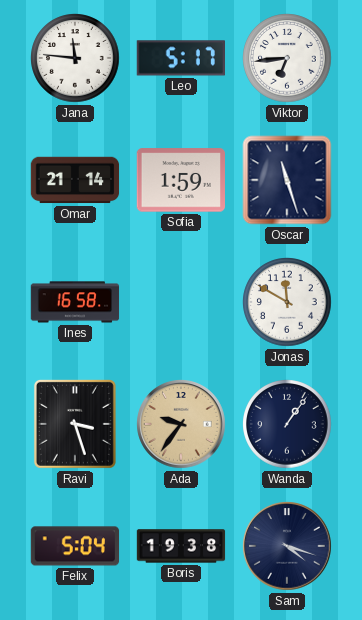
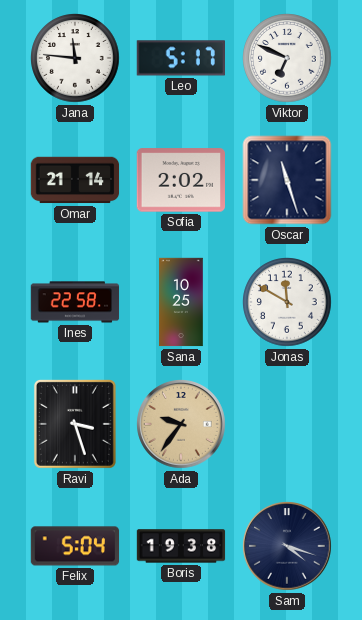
Viktor: 6:44 -> 6:49 (287, 58)
Sofia: 1:59 -> 2:02 (180, 180)
Ines: 16:58 -> 22:58 (75, 302)
Sana: none -> 10:25 (181, 302)
Wanda: 1:06 -> none (287, 424)
